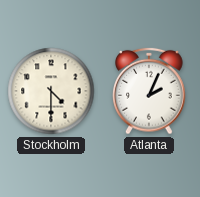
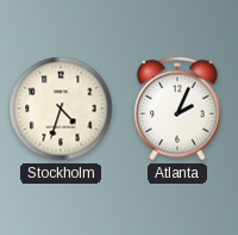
Stockholm: 4:30 -> 4:33 (61, 109)
